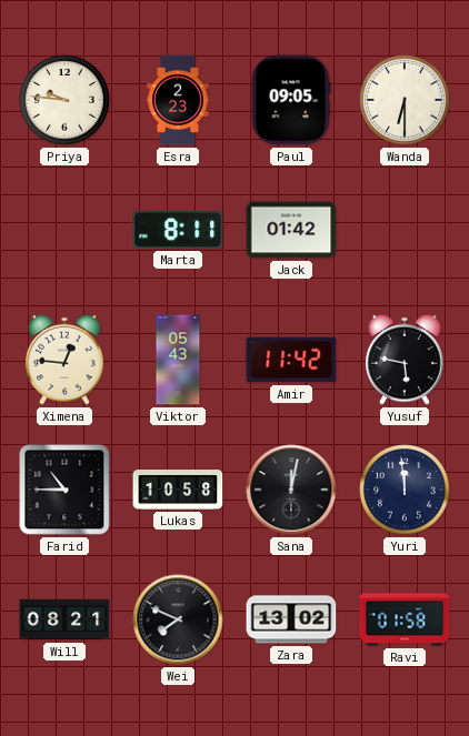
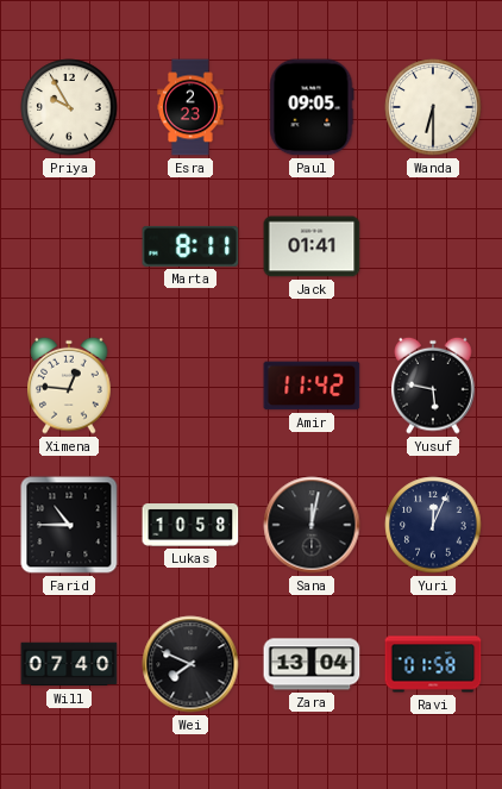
Priya: 9:46 -> 9:55 (69, 107)
Jack: 01:42 -> 01:41 (312, 246)
Viktor: 05:43 -> none (178, 360)
Yuri: 11:59 -> 12:04 (433, 525)
Will: 08:21 -> 07:40 (69, 664)
Zara: 13:02 -> 13:04 (312, 664)
